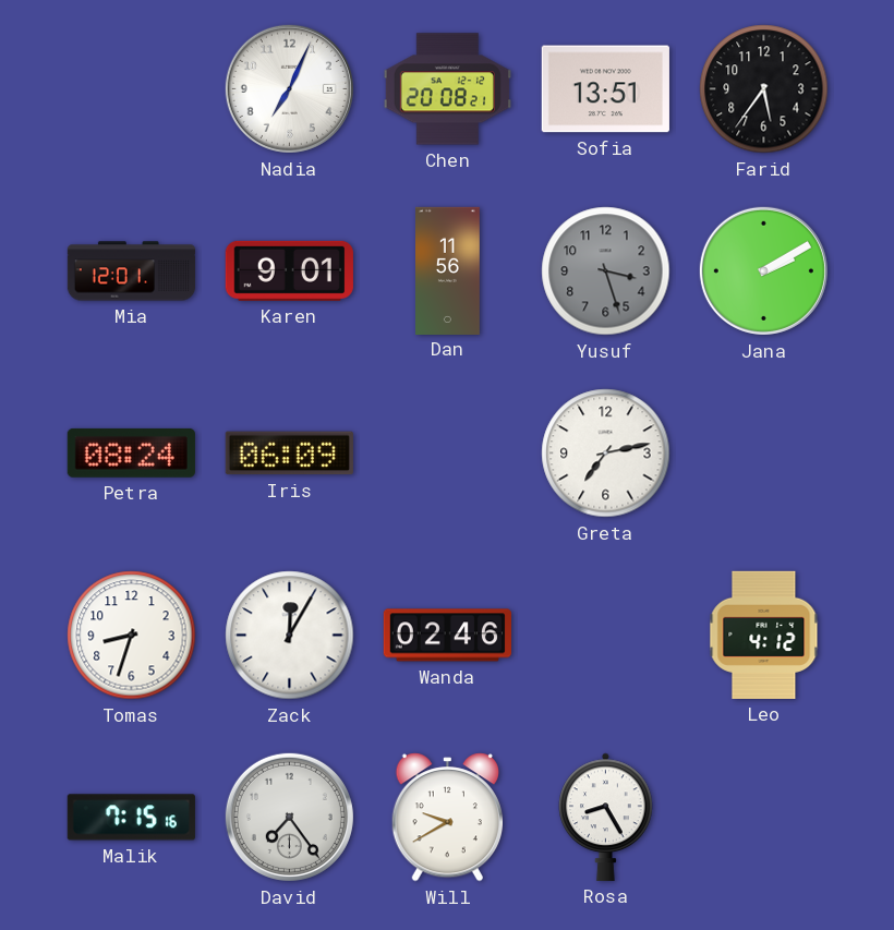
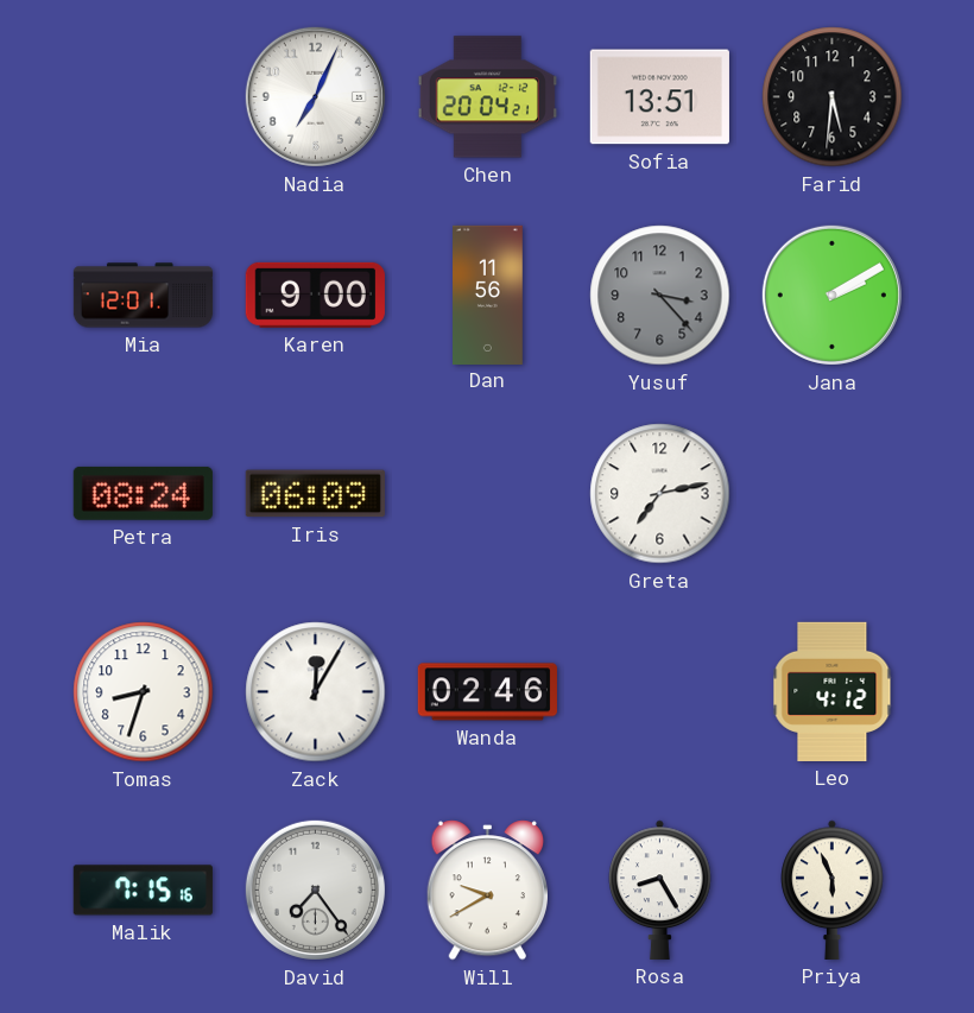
Chen: 20:08 -> 20:04 (487, 97)
Farid: 5:36 -> 5:31 (833, 97)
Karen: 9:01 -> 9:00 (315, 295)
Yusuf: 3:27 -> 3:23 (660, 296)
Priya: none -> 5:56 (833, 889)
